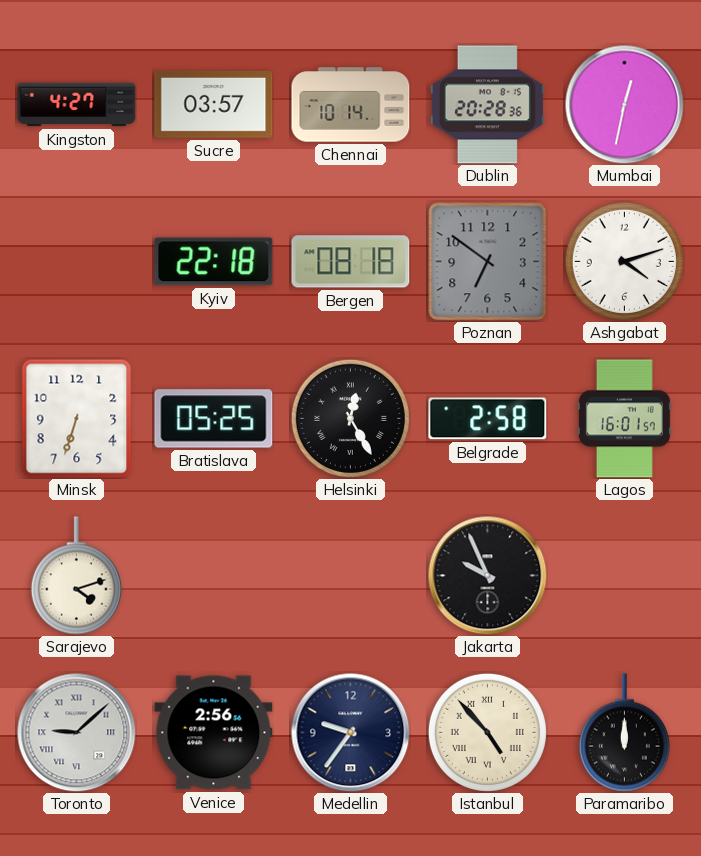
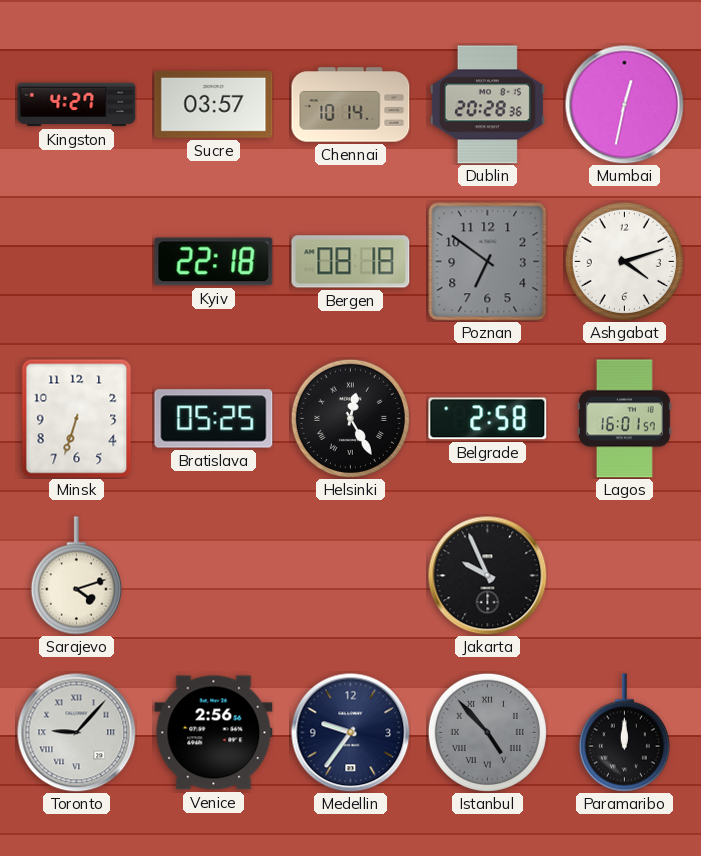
Toronto: 9:08 -> 9:07 (77, 733)
Istanbul dial: cream -> grey (487, 732)
